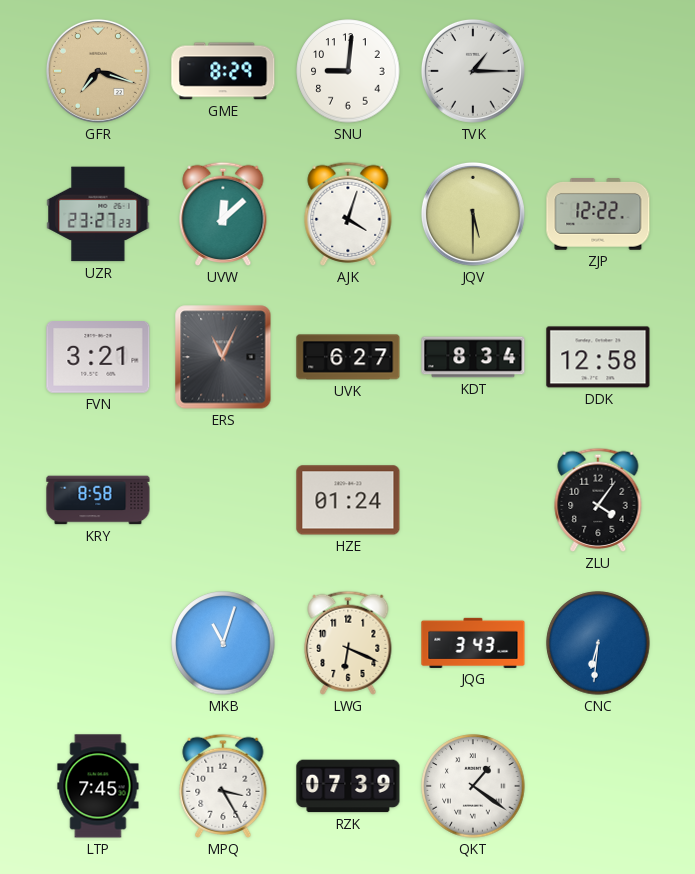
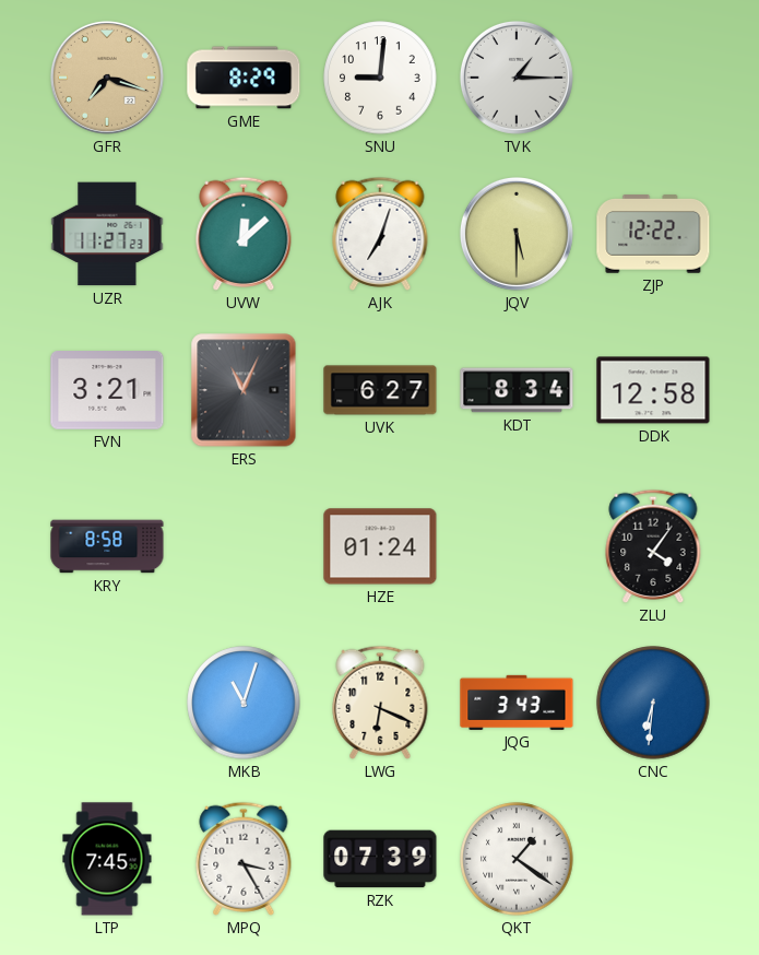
UZR: 23:27 -> 11:27 (107, 234)
AJK: 4:03 -> 7:03 (380, 234)
